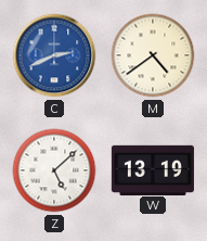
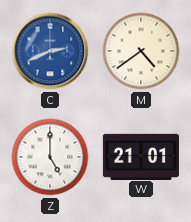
Z: 5:08 -> 5:00 (50, 157)
W: 13:19 -> 21:01 (141, 156)
